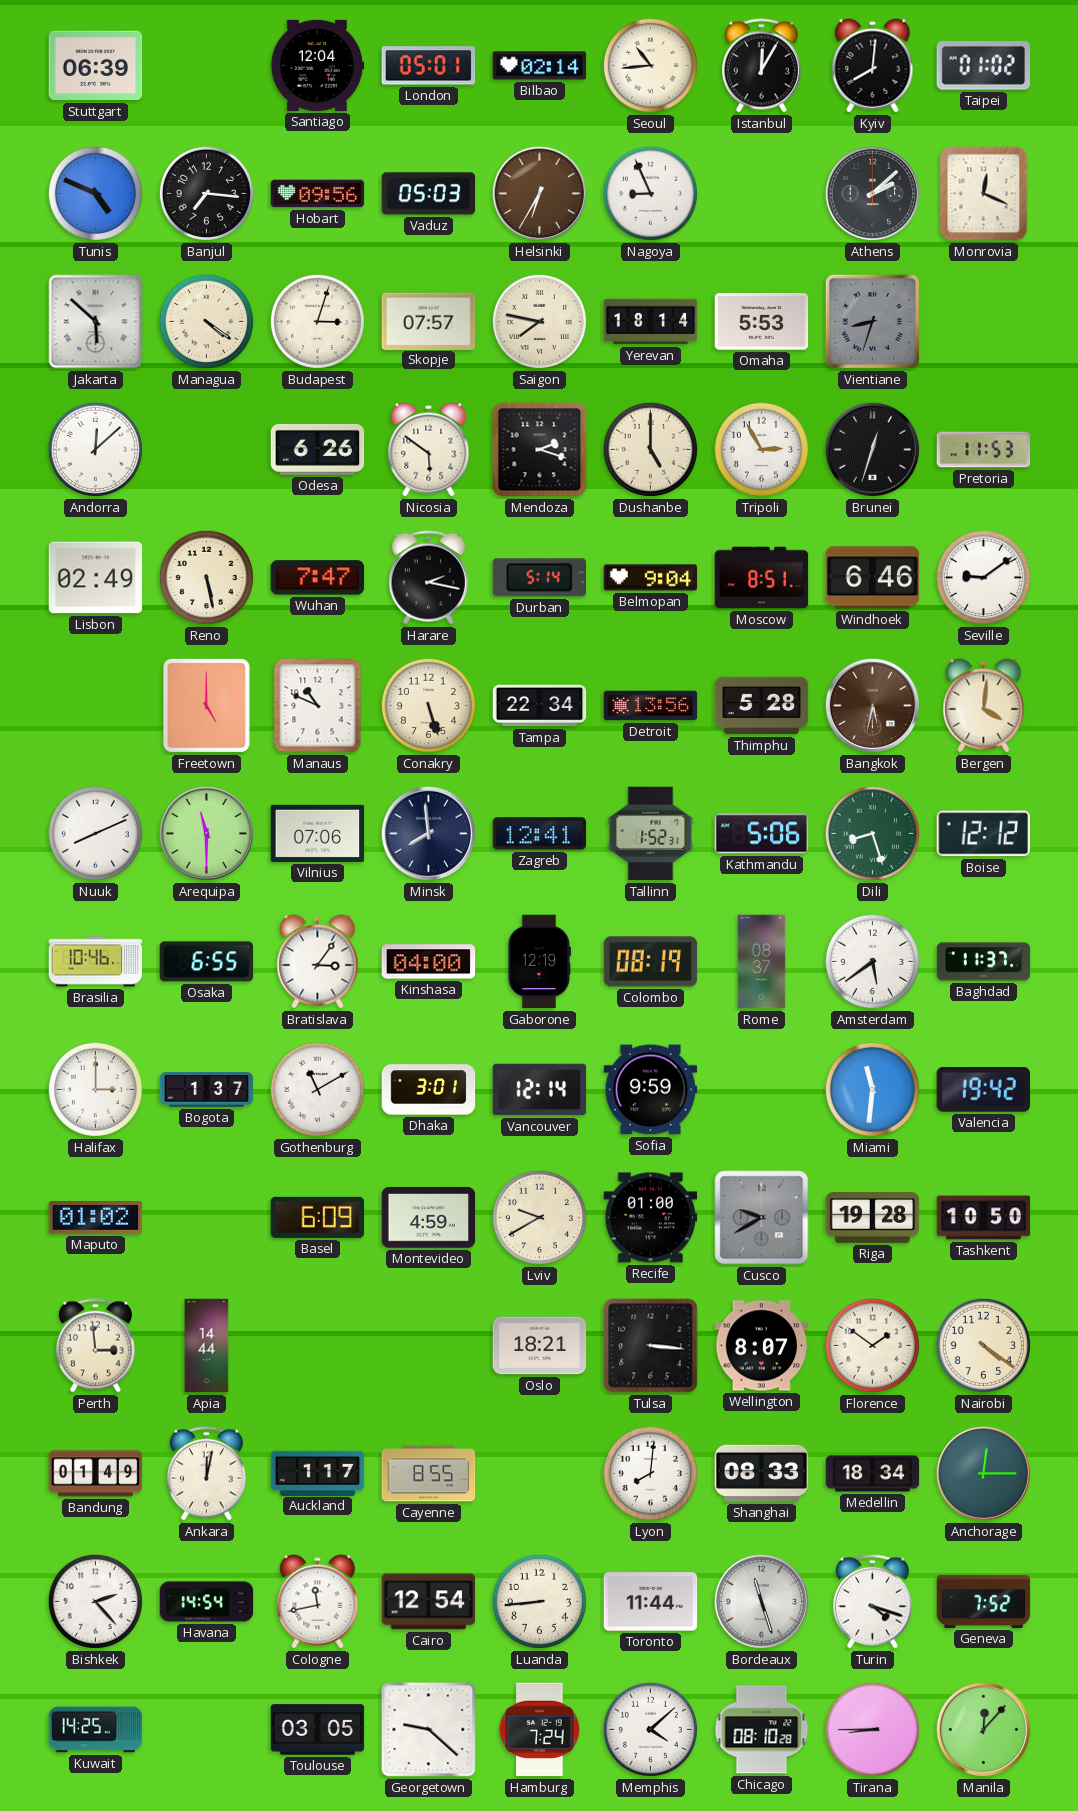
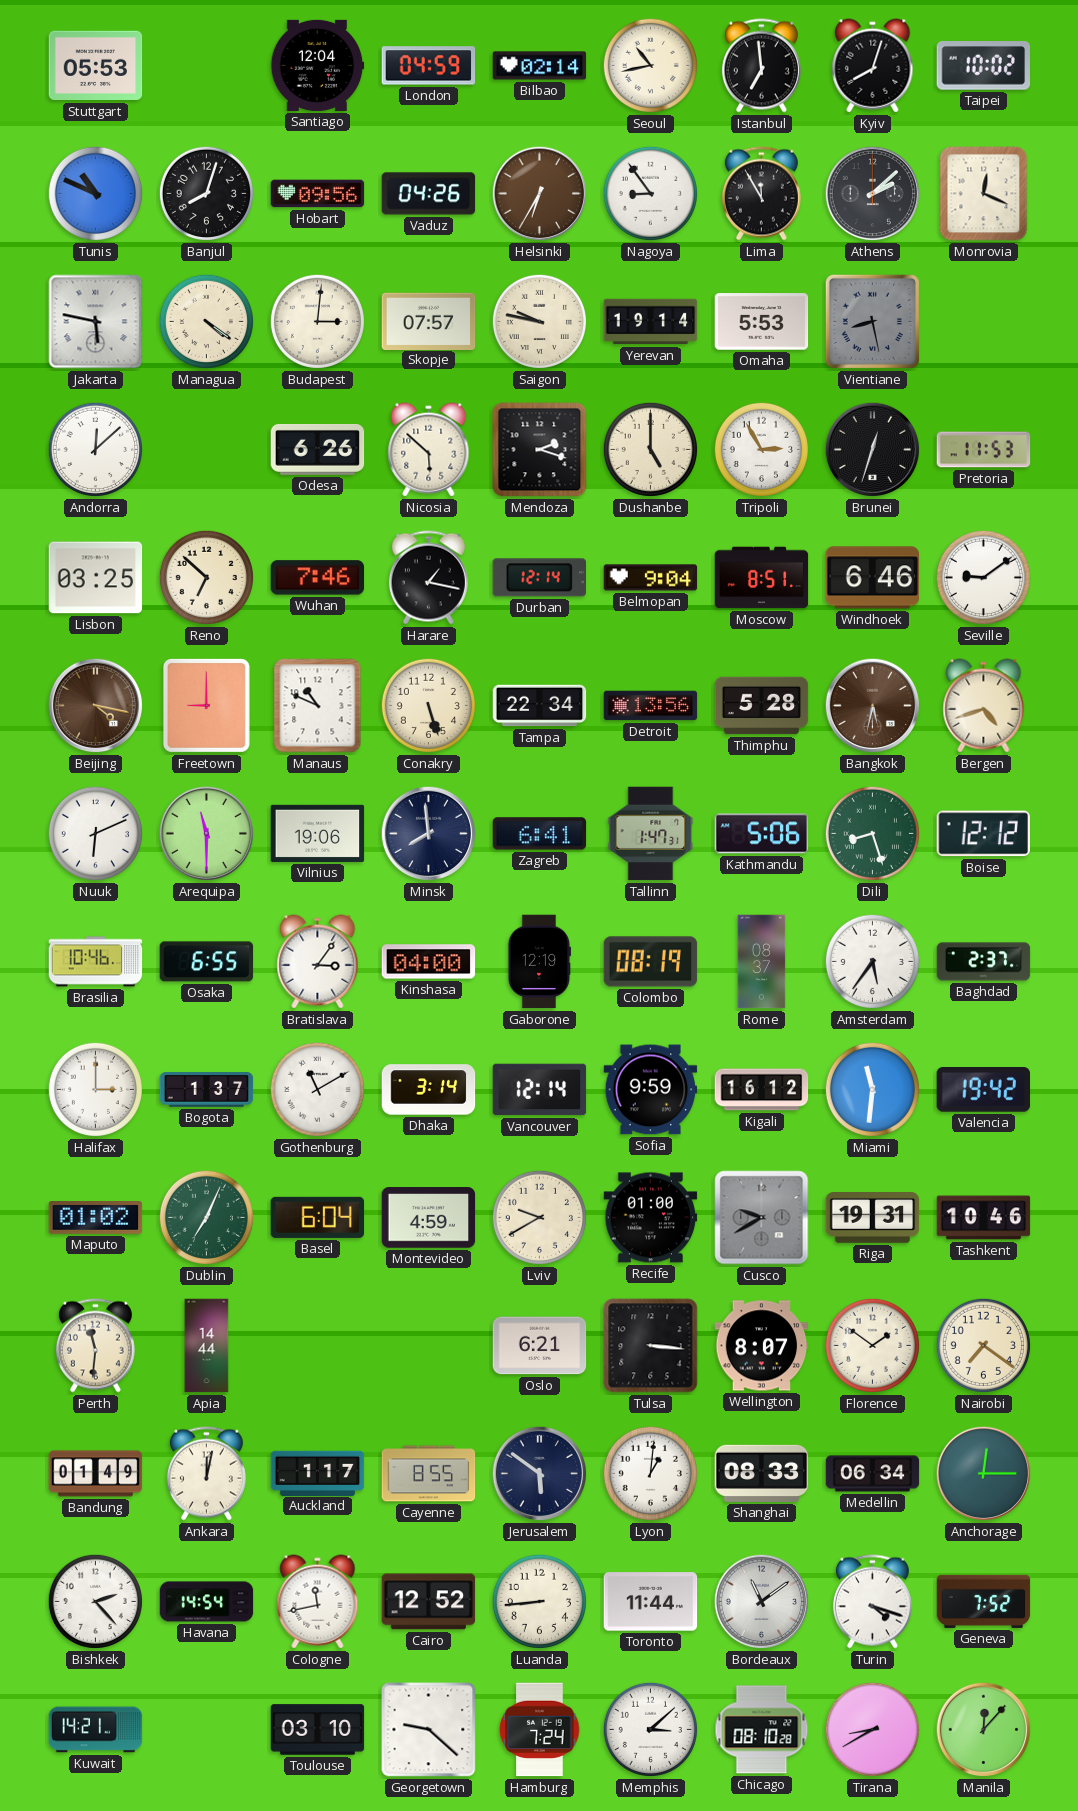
Stuttgart: 06:39 -> 05:53 (96, 66)
London: 05:01 -> 04:59 (429, 66)
Seoul: 10:44 -> 10:43 (650, 65)
Istanbul: 12:05 -> 6:59 (761, 66)
Kyiv: 8:01 -> 8:03 (873, 66)
Taipei: 01:02 -> 10:02 (983, 66)
Tunis: 4:49 -> 10:49 (95, 193)
Banjul: 7:16 -> 8:03 (206, 193)
Vaduz: 05:03 -> 04:26 (429, 194)
Nagoya: 8:56 -> 8:54 (650, 193)
Lima: none -> 11:55 (761, 194)
Jakarta: 5:52 -> 5:47 (96, 322)
Budapest: 3:03 -> 3:01 (317, 321)
Saigon: 7:47 -> 9:47 (539, 321)
Yerevan: 18:14 -> 19:14 (651, 322)
Vientiane: 8:33 -> 8:28 (872, 321)
Nicosia: 5:51 -> 5:52 (429, 450)
Lisbon: 02:49 -> 03:25 (96, 578)
Reno: 5:28 -> 6:52 (206, 577)
Wuhan: 7:47 -> 7:46 (318, 578)
Harare: 2:17 -> 1:17 (428, 578)
Durban: 5:14 -> 12:14 (539, 578)
Beijing: none -> 4:17 (96, 706)
Freetown: 5:00 -> 9:00 (206, 705)
Bergen: 4:01 -> 4:42 (984, 706)
Nuuk: 8:11 -> 6:11 (95, 833)
Vilnius: 07:06 -> 19:06 (318, 833)
Zagreb: 12:41 -> 6:41 (540, 834)
Tallinn: 1:52 -> 1:47 (651, 834)
Amsterdam: 5:39 -> 5:36 (872, 961)
Baghdad: 11:37 -> 2:37 (984, 962)
Dhaka: 3:01 -> 3:14 (429, 1090)
Kigali: none -> 16:12 (762, 1090)
Dublin: none -> 7:04 (206, 1217)
Basel: 6:09 -> 6:04 (318, 1217)
Riga: 19:28 -> 19:31 (873, 1218)
Tashkent: 10:50 -> 10:46 (984, 1218)
Perth: 2:59 -> 11:31 (95, 1346)
Oslo: 18:21 -> 6:21 (540, 1346)
Nairobi: 4:21 -> 7:21 (983, 1345)
Jerusalem: none -> 5:51 (540, 1474)
Lyon: 8:01 -> 1:01 (650, 1473)
Medellin: 18:34 -> 06:34 (873, 1474)
Cairo: 12:54 -> 12:52 (429, 1602)
Bordeaux: 11:27 -> 11:09 (762, 1602)
Kuwait: 14:25 -> 14:21 (96, 1730)
Toulouse: 03:05 -> 03:10 (318, 1730)
Memphis: 4:08 -> 3:08 (650, 1729)
Tirana: 8:45 -> 8:40 (872, 1729)
